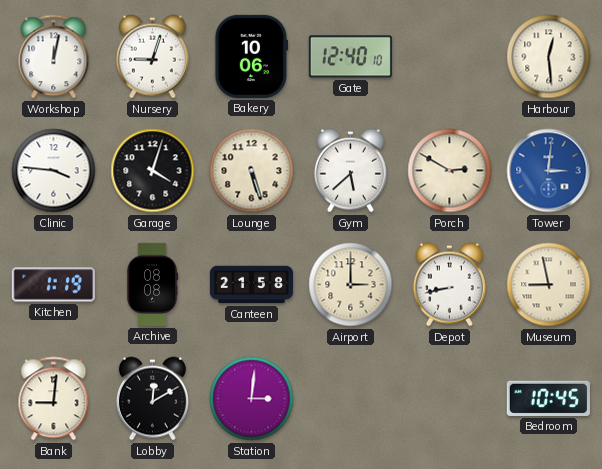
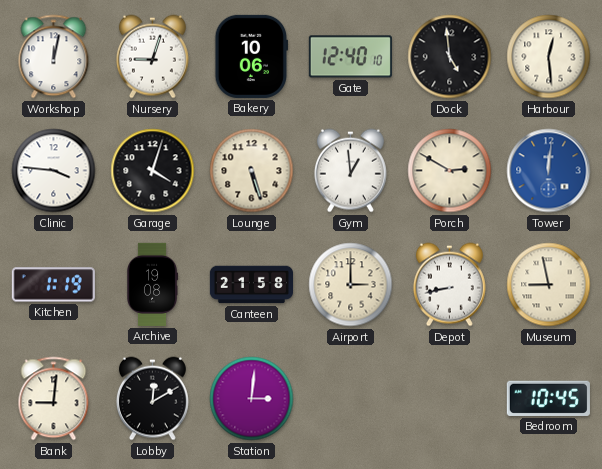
Dock: none -> 4:59 (450, 57)
Gym: 5:38 -> 12:59 (350, 171)
Tower: 3:01 -> 12:01 (549, 171)
Archive: 08:08 -> 19:08 (153, 284)
